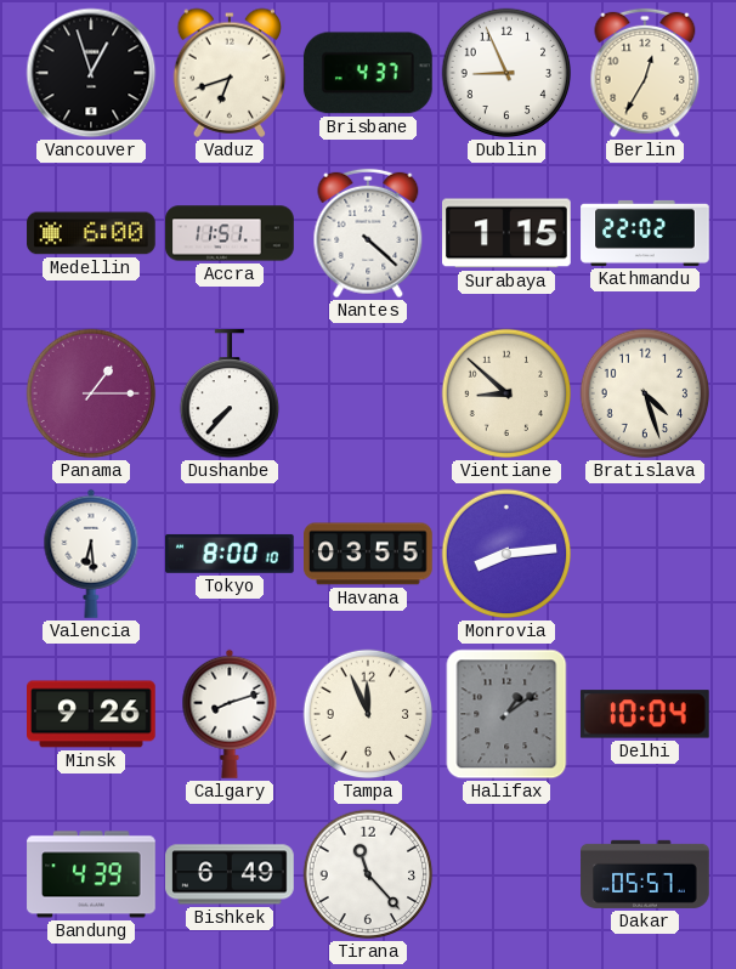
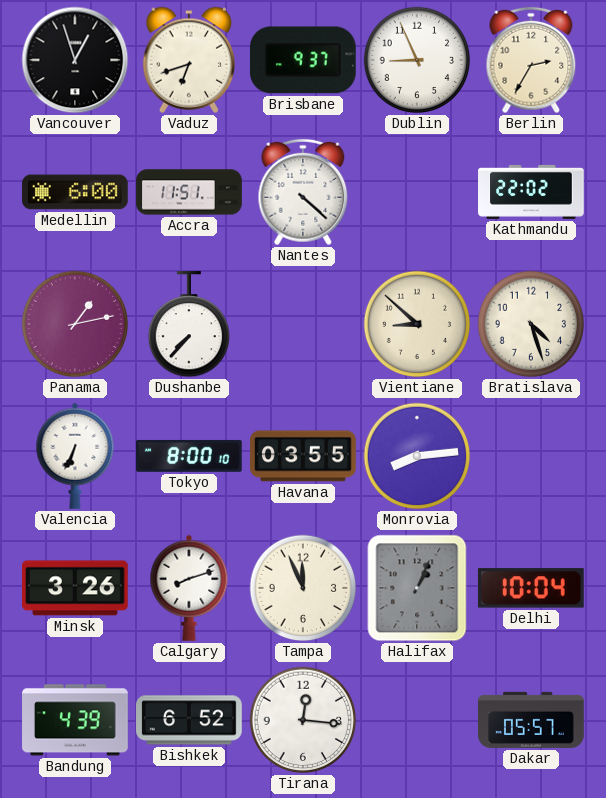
Brisbane: 4:37 -> 9:37 (303, 60)
Berlin: 12:35 -> 2:35 (531, 60)
Surabaya: 1:15 -> none (508, 233)
Panama: 1:15 -> 1:13 (75, 324)
Valencia: 6:29 -> 6:34 (75, 456)
Minsk: 9:26 -> 3:26 (76, 588)
Halifax: 1:09 -> 1:04 (417, 588)
Bishkek: 6:49 -> 6:52 (189, 720)
Tirana: 11:23 -> 12:16 (303, 720)
